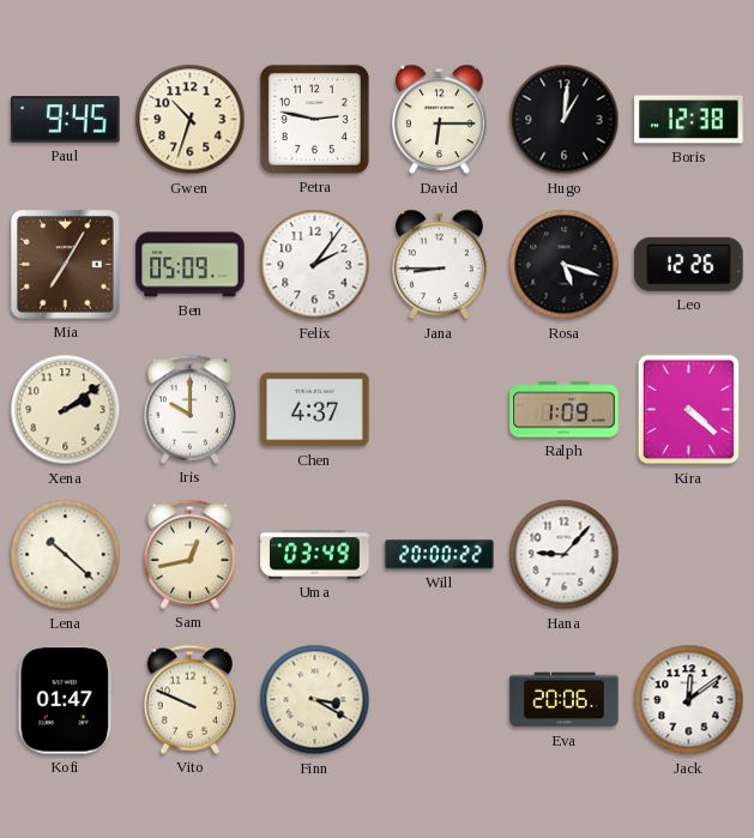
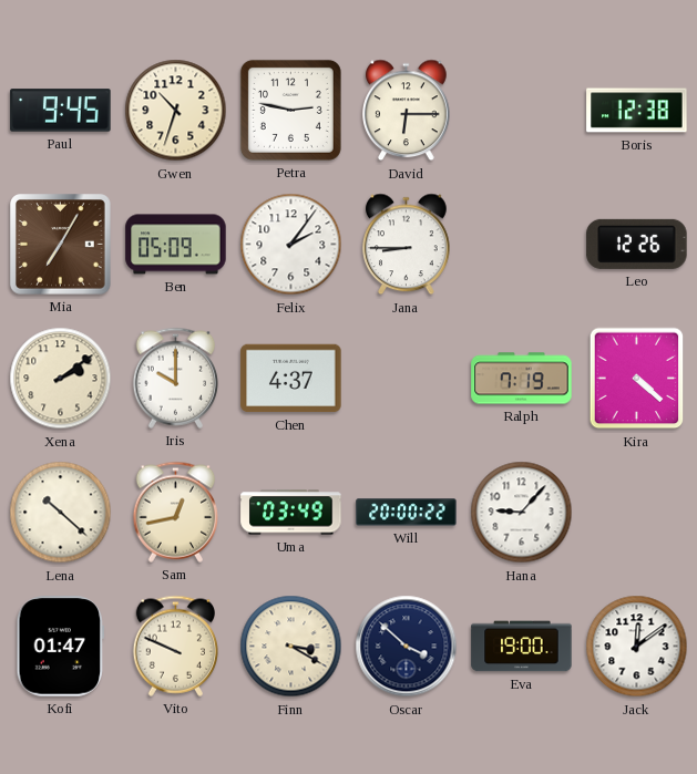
Hugo: 1:01 -> none (565, 120)
Rosa: 5:18 -> none (565, 265)
Ralph: 1:09 -> 7:19 (522, 379)
Oscar: none -> 3:52 (407, 647)
Eva: 20:06 -> 19:00 (522, 647)
